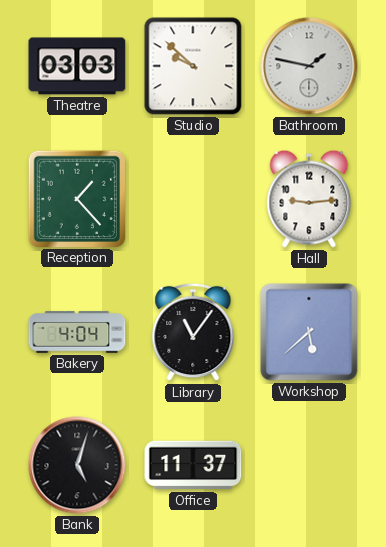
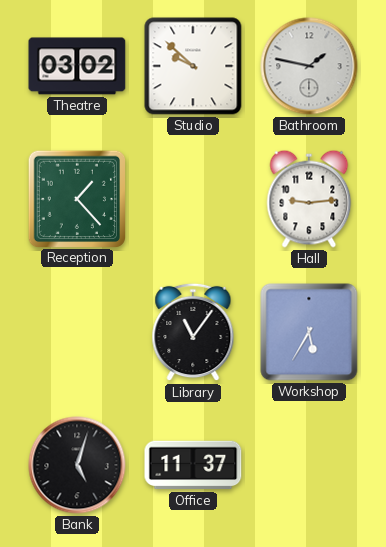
Theatre: 03:03 -> 03:02 (77, 66)
Bakery: 4:04 -> none (77, 332)
Workshop: 5:38 -> 5:35 (309, 332)
